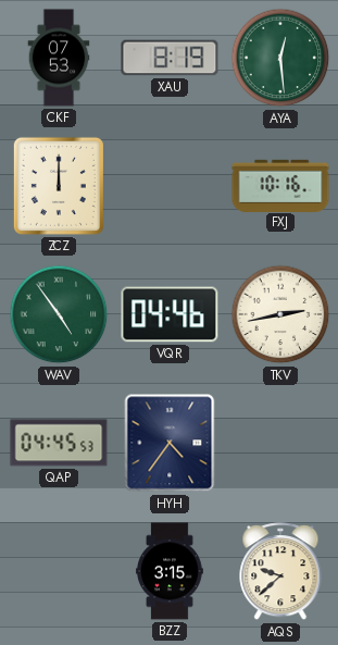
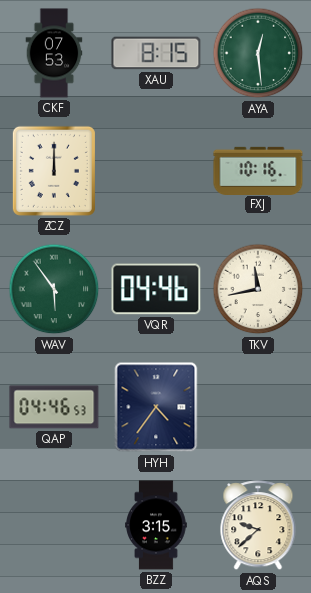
XAU: 8:19 -> 8:15 (156, 53)
WAV: 4:54 -> 5:54 (54, 289)
TKV: 2:43 -> 11:43 (258, 289)
QAP: 04:45 -> 04:46 (54, 407)
